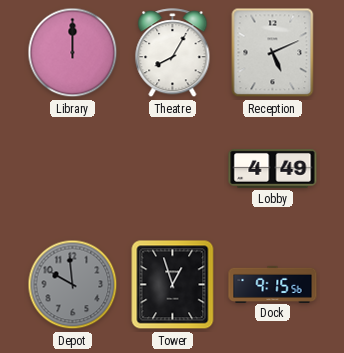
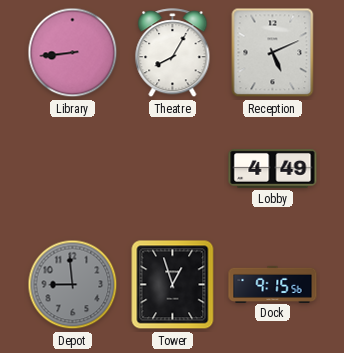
Library: 12:00 -> 8:44 (73, 53)
Depot: 9:59 -> 8:59 (73, 285)
